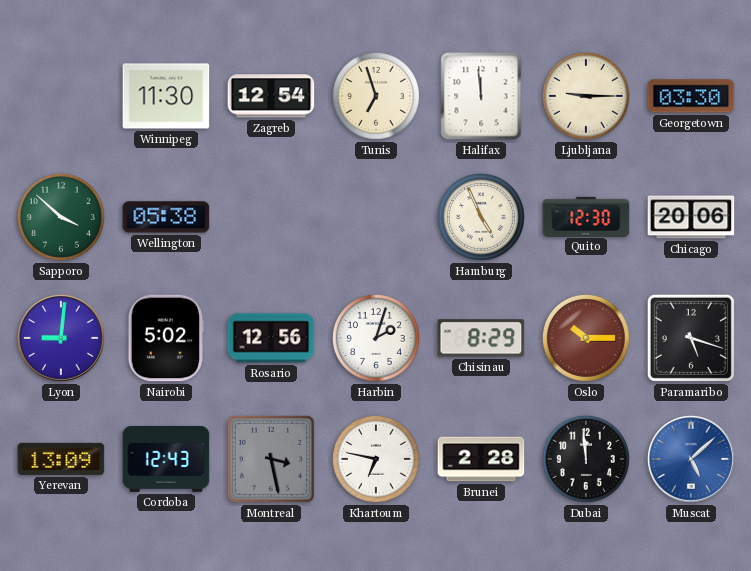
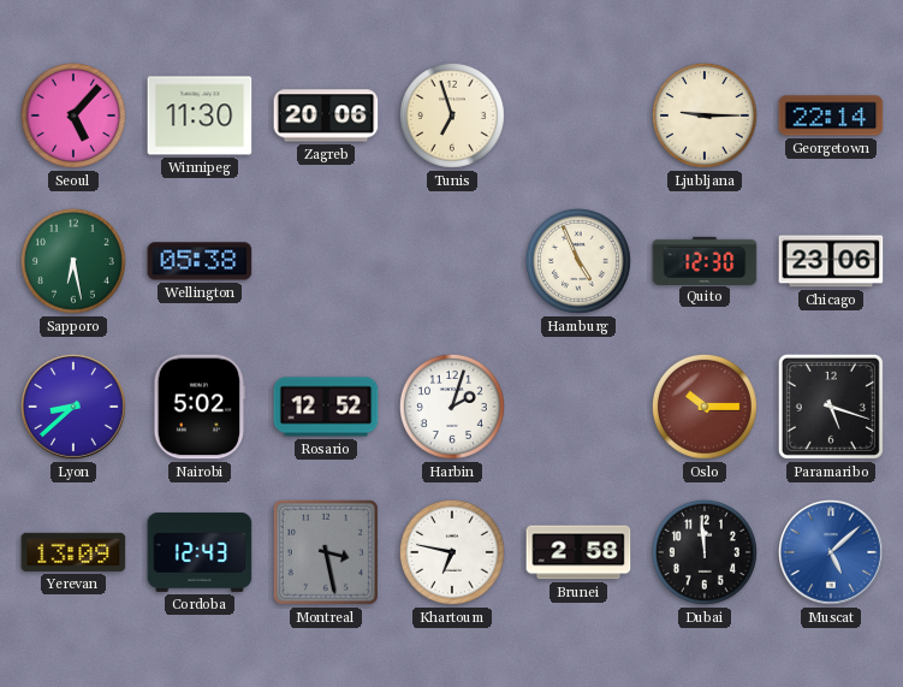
Seoul: none -> 5:07 (73, 116)
Zagreb: 12:54 -> 20:06 (326, 116)
Halifax: 11:59 -> none (481, 96)
Georgetown: 03:30 -> 22:14 (831, 116)
Sapporo: 3:52 -> 6:28 (73, 261)
Chicago: 20:06 -> 23:06 (831, 261)
Lyon: 9:01 -> 8:38 (73, 407)
Rosario: 12:56 -> 12:52 (326, 407)
Chisinau: 8:29 -> none (481, 338)
Brunei: 2:28 -> 2:58 (578, 552)
